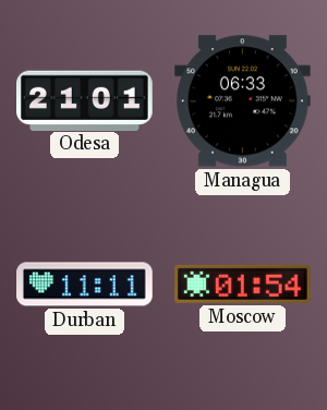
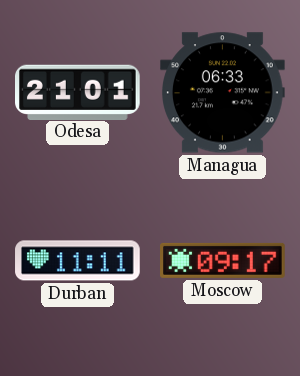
Moscow: 01:54 -> 09:17 (223, 260)
